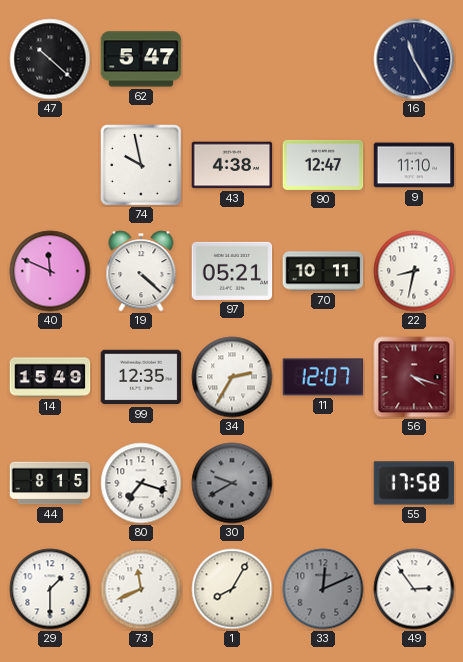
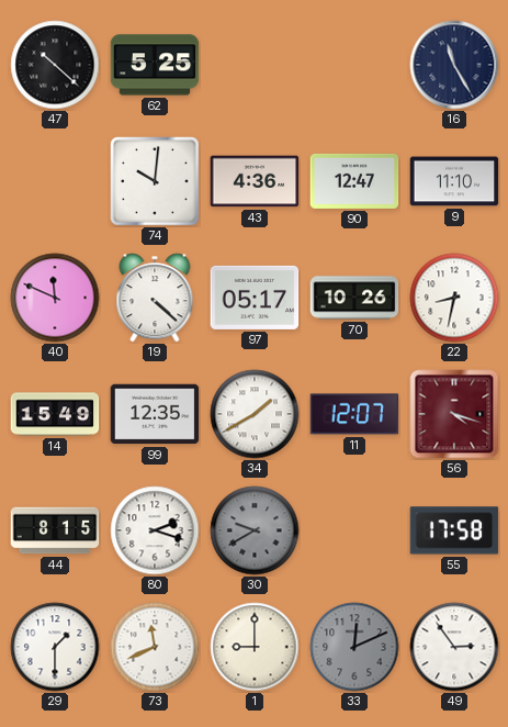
62: 5:47 -> 5:25 (155, 65)
74: 9:58 -> 10:01 (156, 182)
43: 4:38 -> 4:36 (255, 181)
97: 05:21 -> 05:17 (255, 298)
70: 10:11 -> 10:26 (354, 298)
34: 2:35 -> 1:40 (255, 414)
80: 7:18 -> 2:18 (155, 530)
1: 8:05 -> 9:00 (255, 647)
